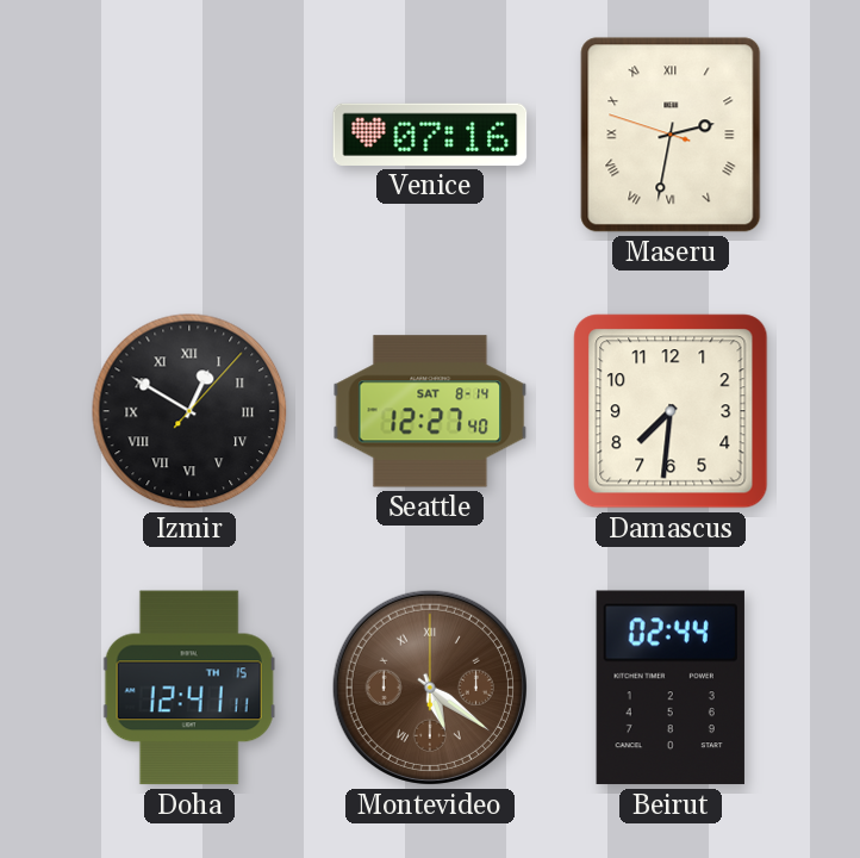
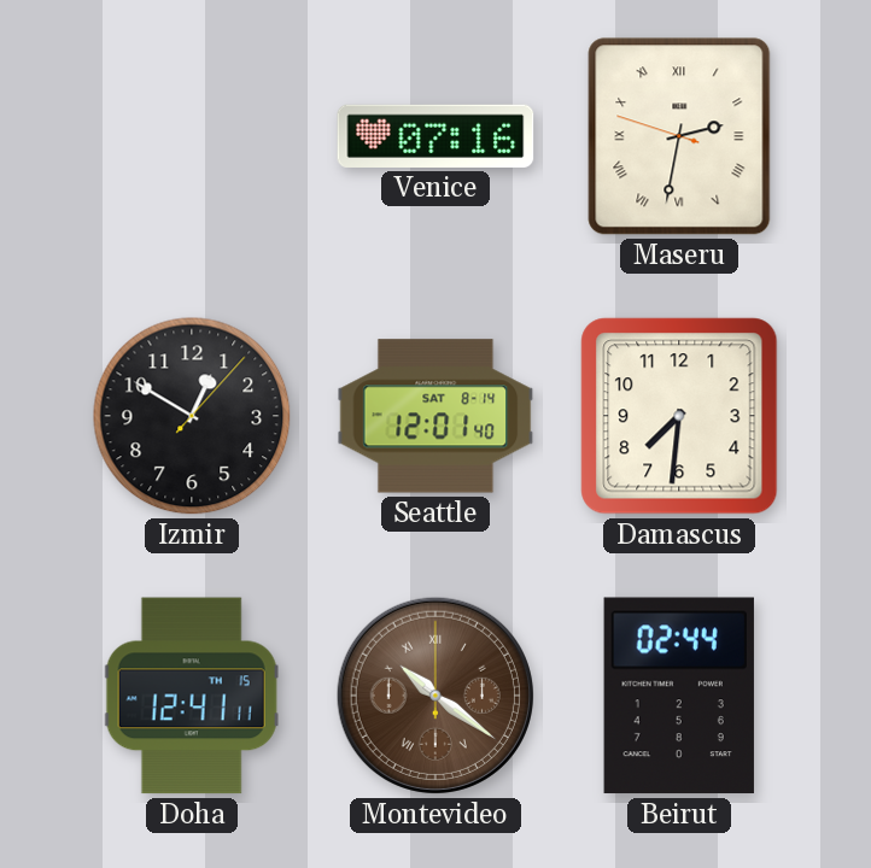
Izmir numerals: Roman -> Arabic (192, 416)
Seattle: 12:27 -> 12:01 (435, 416)
Montevideo: 5:21 -> 10:21 (435, 696)
